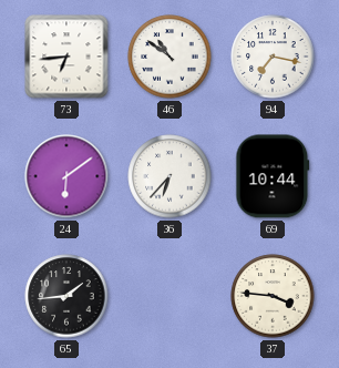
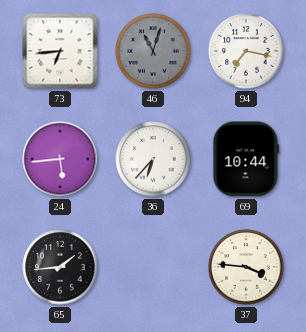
46: 10:51 -> 11:03 (153, 51)
46 dial: white -> grey (153, 51)
24: 6:09 -> 5:44 (60, 159)
